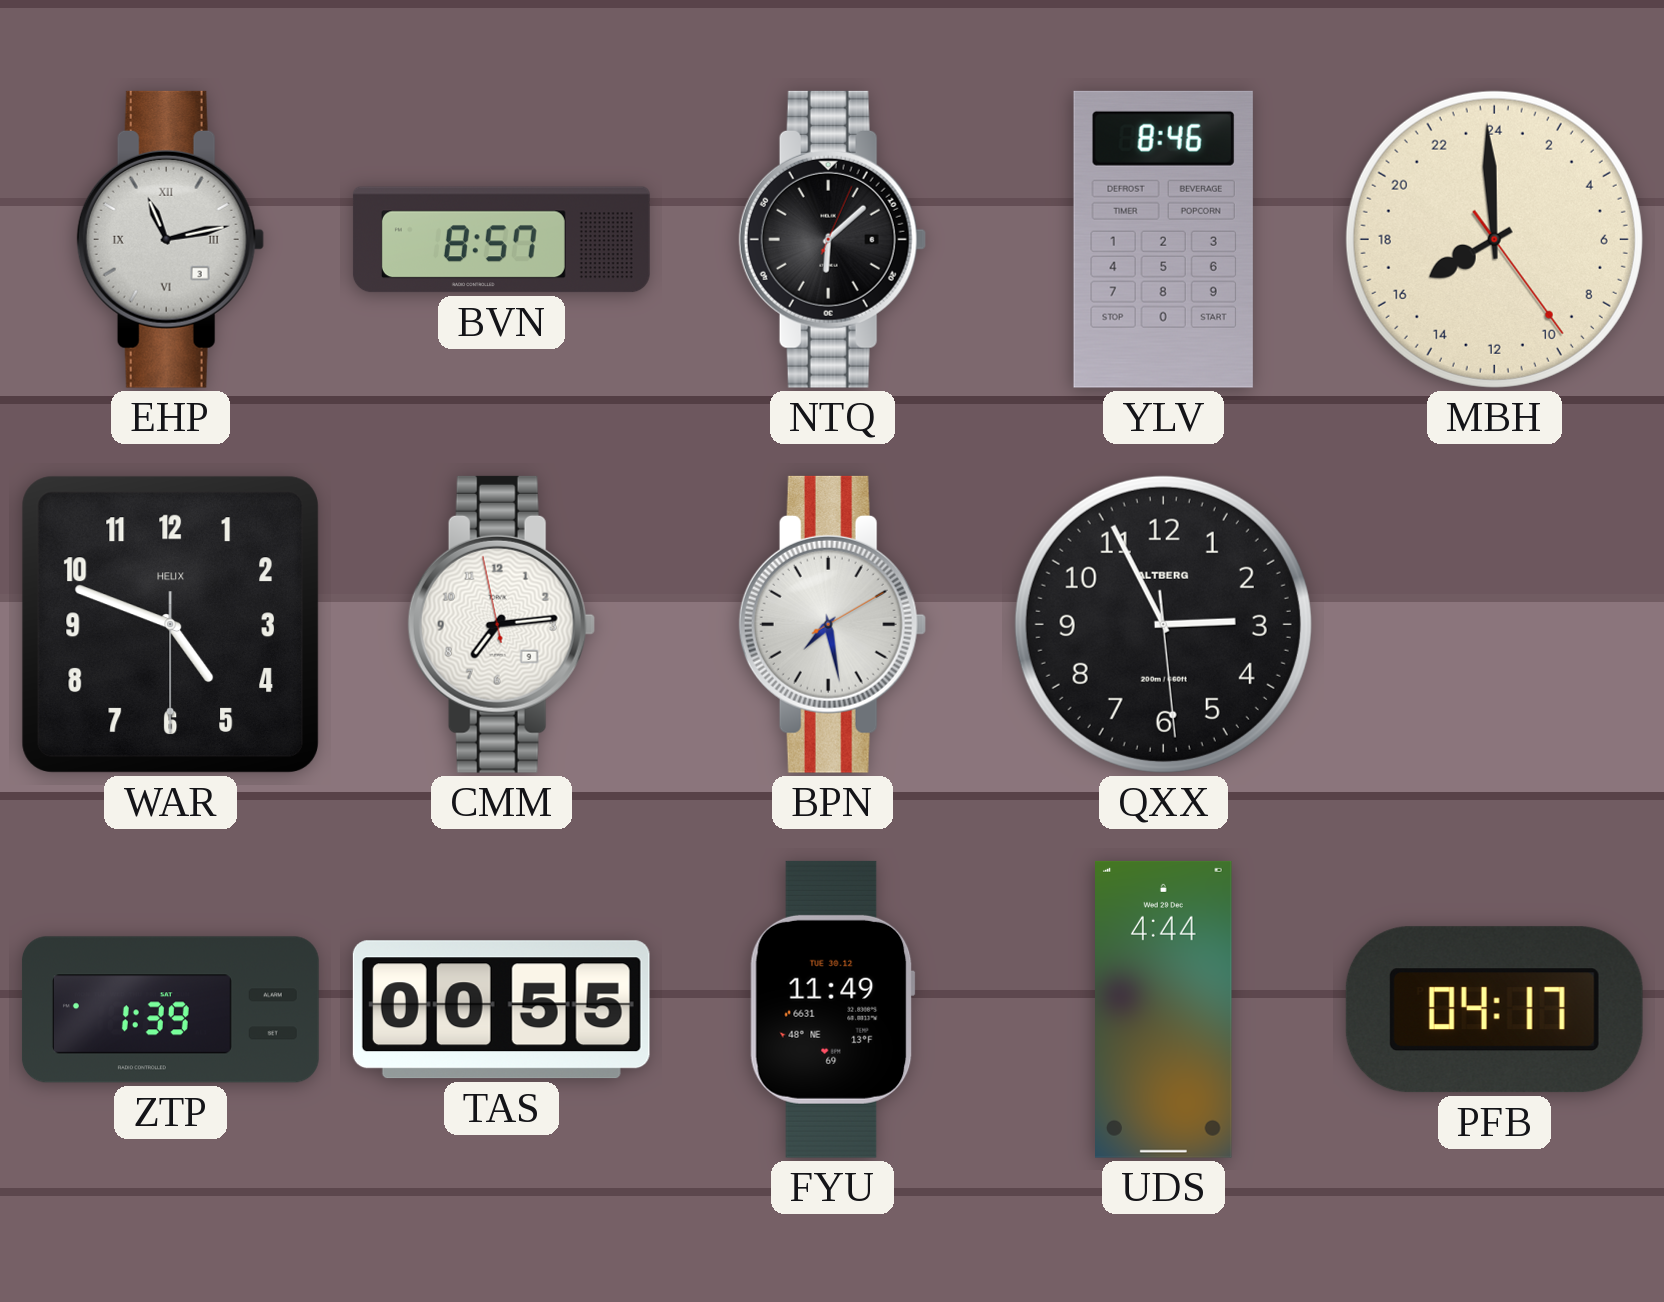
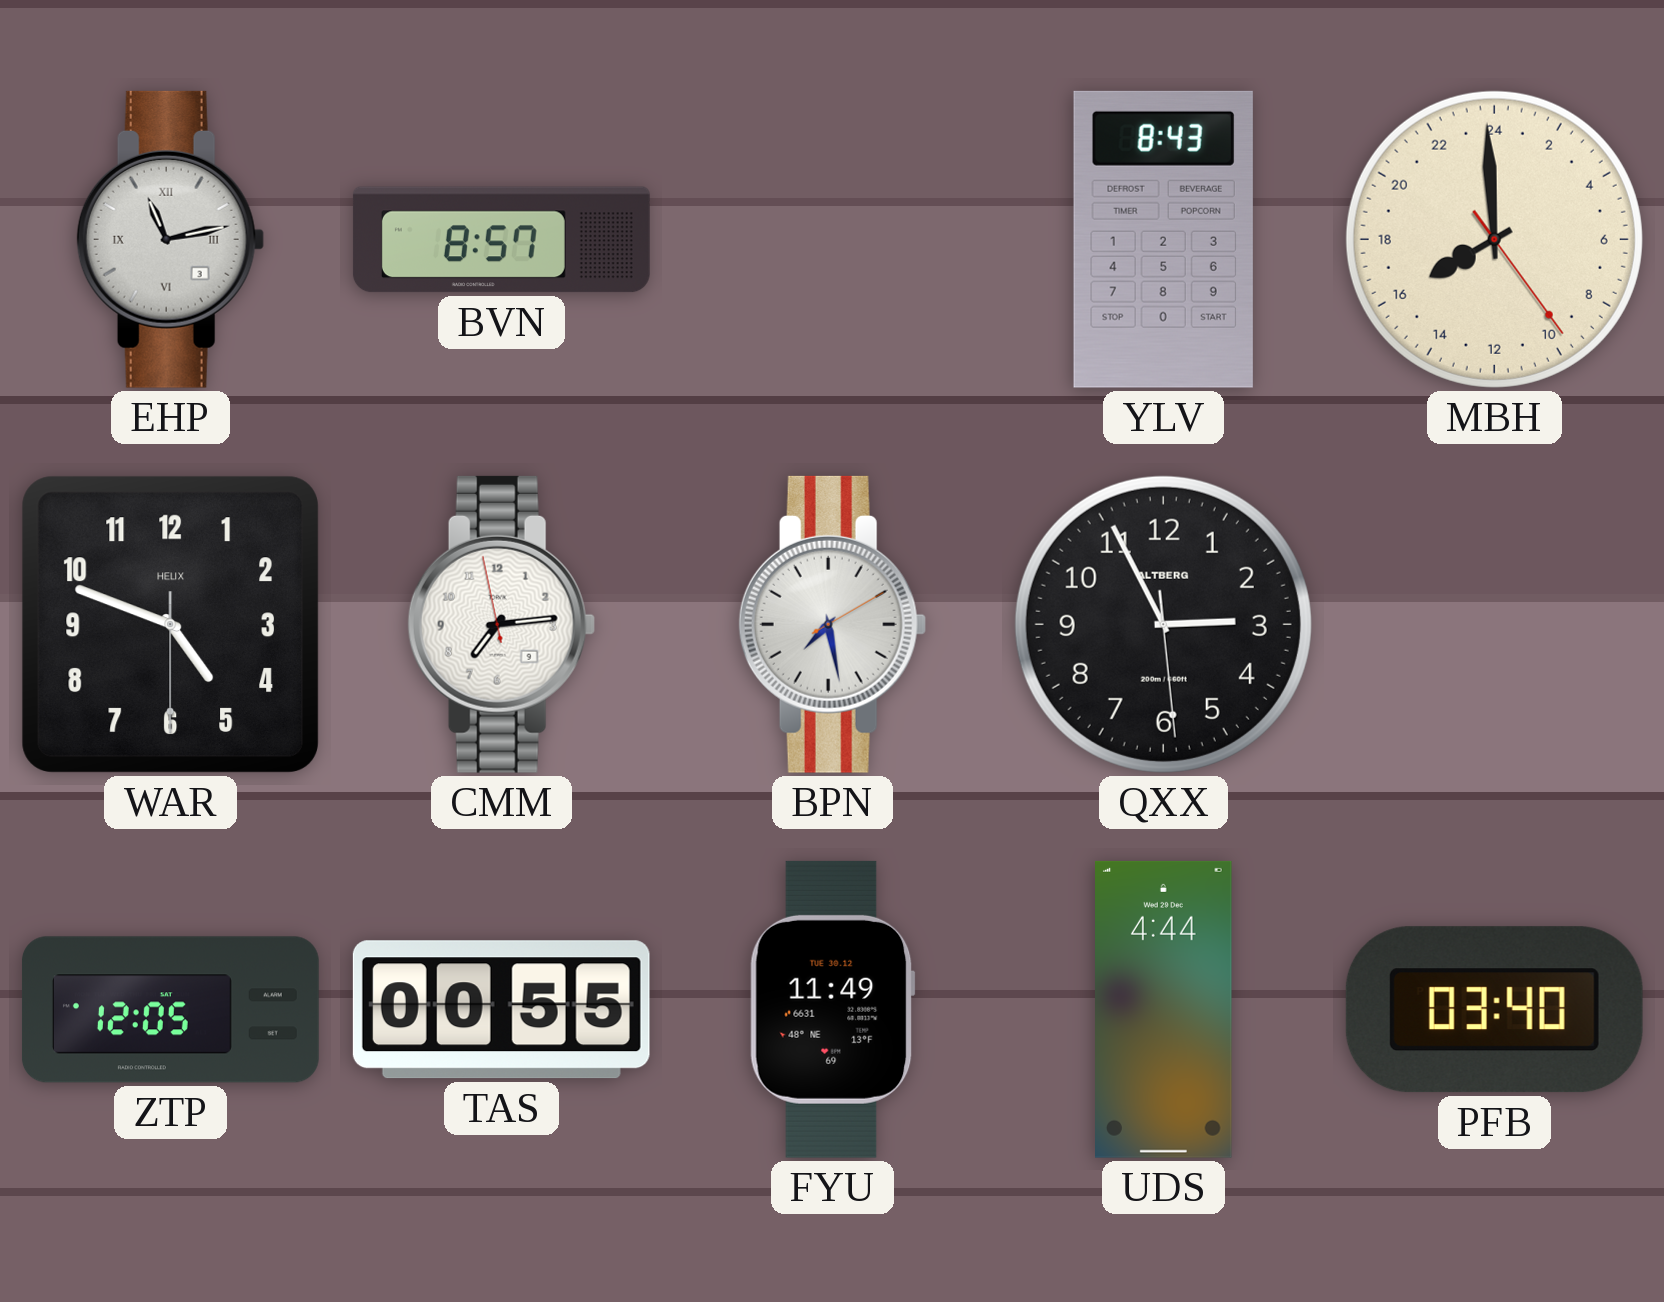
NTQ: 6:08 -> none (832, 239)
YLV: 8:46 -> 8:43 (1163, 239)
ZTP: 1:39 -> 12:05 (170, 1010)
PFB: 04:17 -> 03:40 (1494, 1010)
